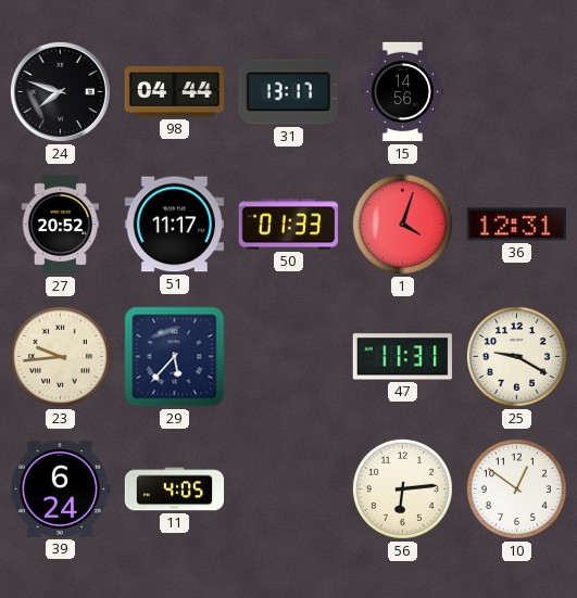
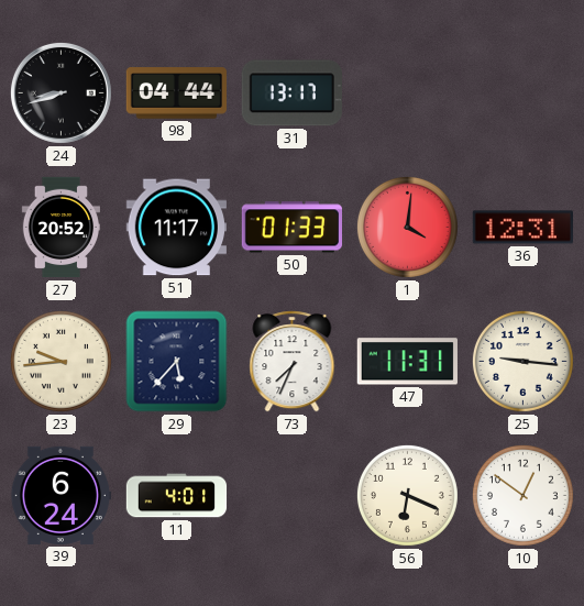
24: 7:48 -> 8:42 (60, 92)
15: 14:56 -> none (403, 92)
1: 4:03 -> 4:01 (407, 227)
73: none -> 7:34 (293, 362)
25: 9:20 -> 9:16 (522, 361)
11: 4:05 -> 4:01 (177, 496)
56: 6:14 -> 6:19 (407, 495)
